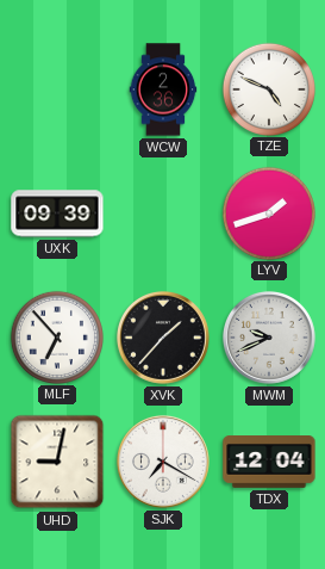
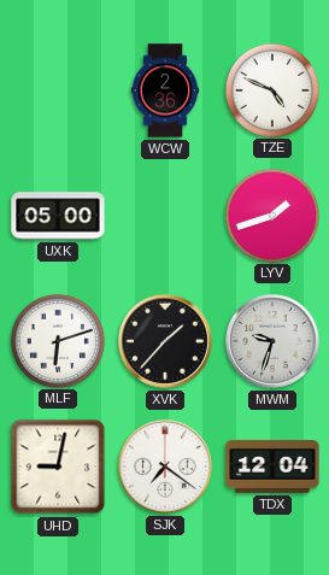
UXK: 09:39 -> 05:00 (58, 216)
MLF: 6:53 -> 6:12 (57, 340)
MWM: 9:41 -> 9:33 (272, 341)
SJK: 7:20 -> 7:21 (165, 467)
